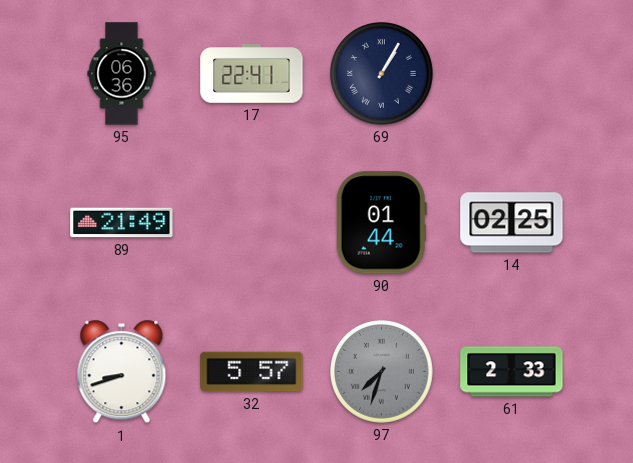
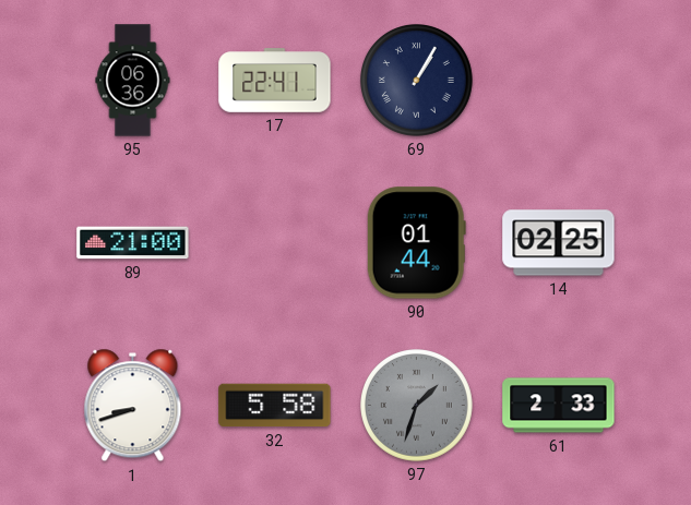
89: 21:49 -> 21:00 (133, 243)
32: 5:57 -> 5:58 (275, 406)
97: 7:33 -> 1:33 (417, 406)
